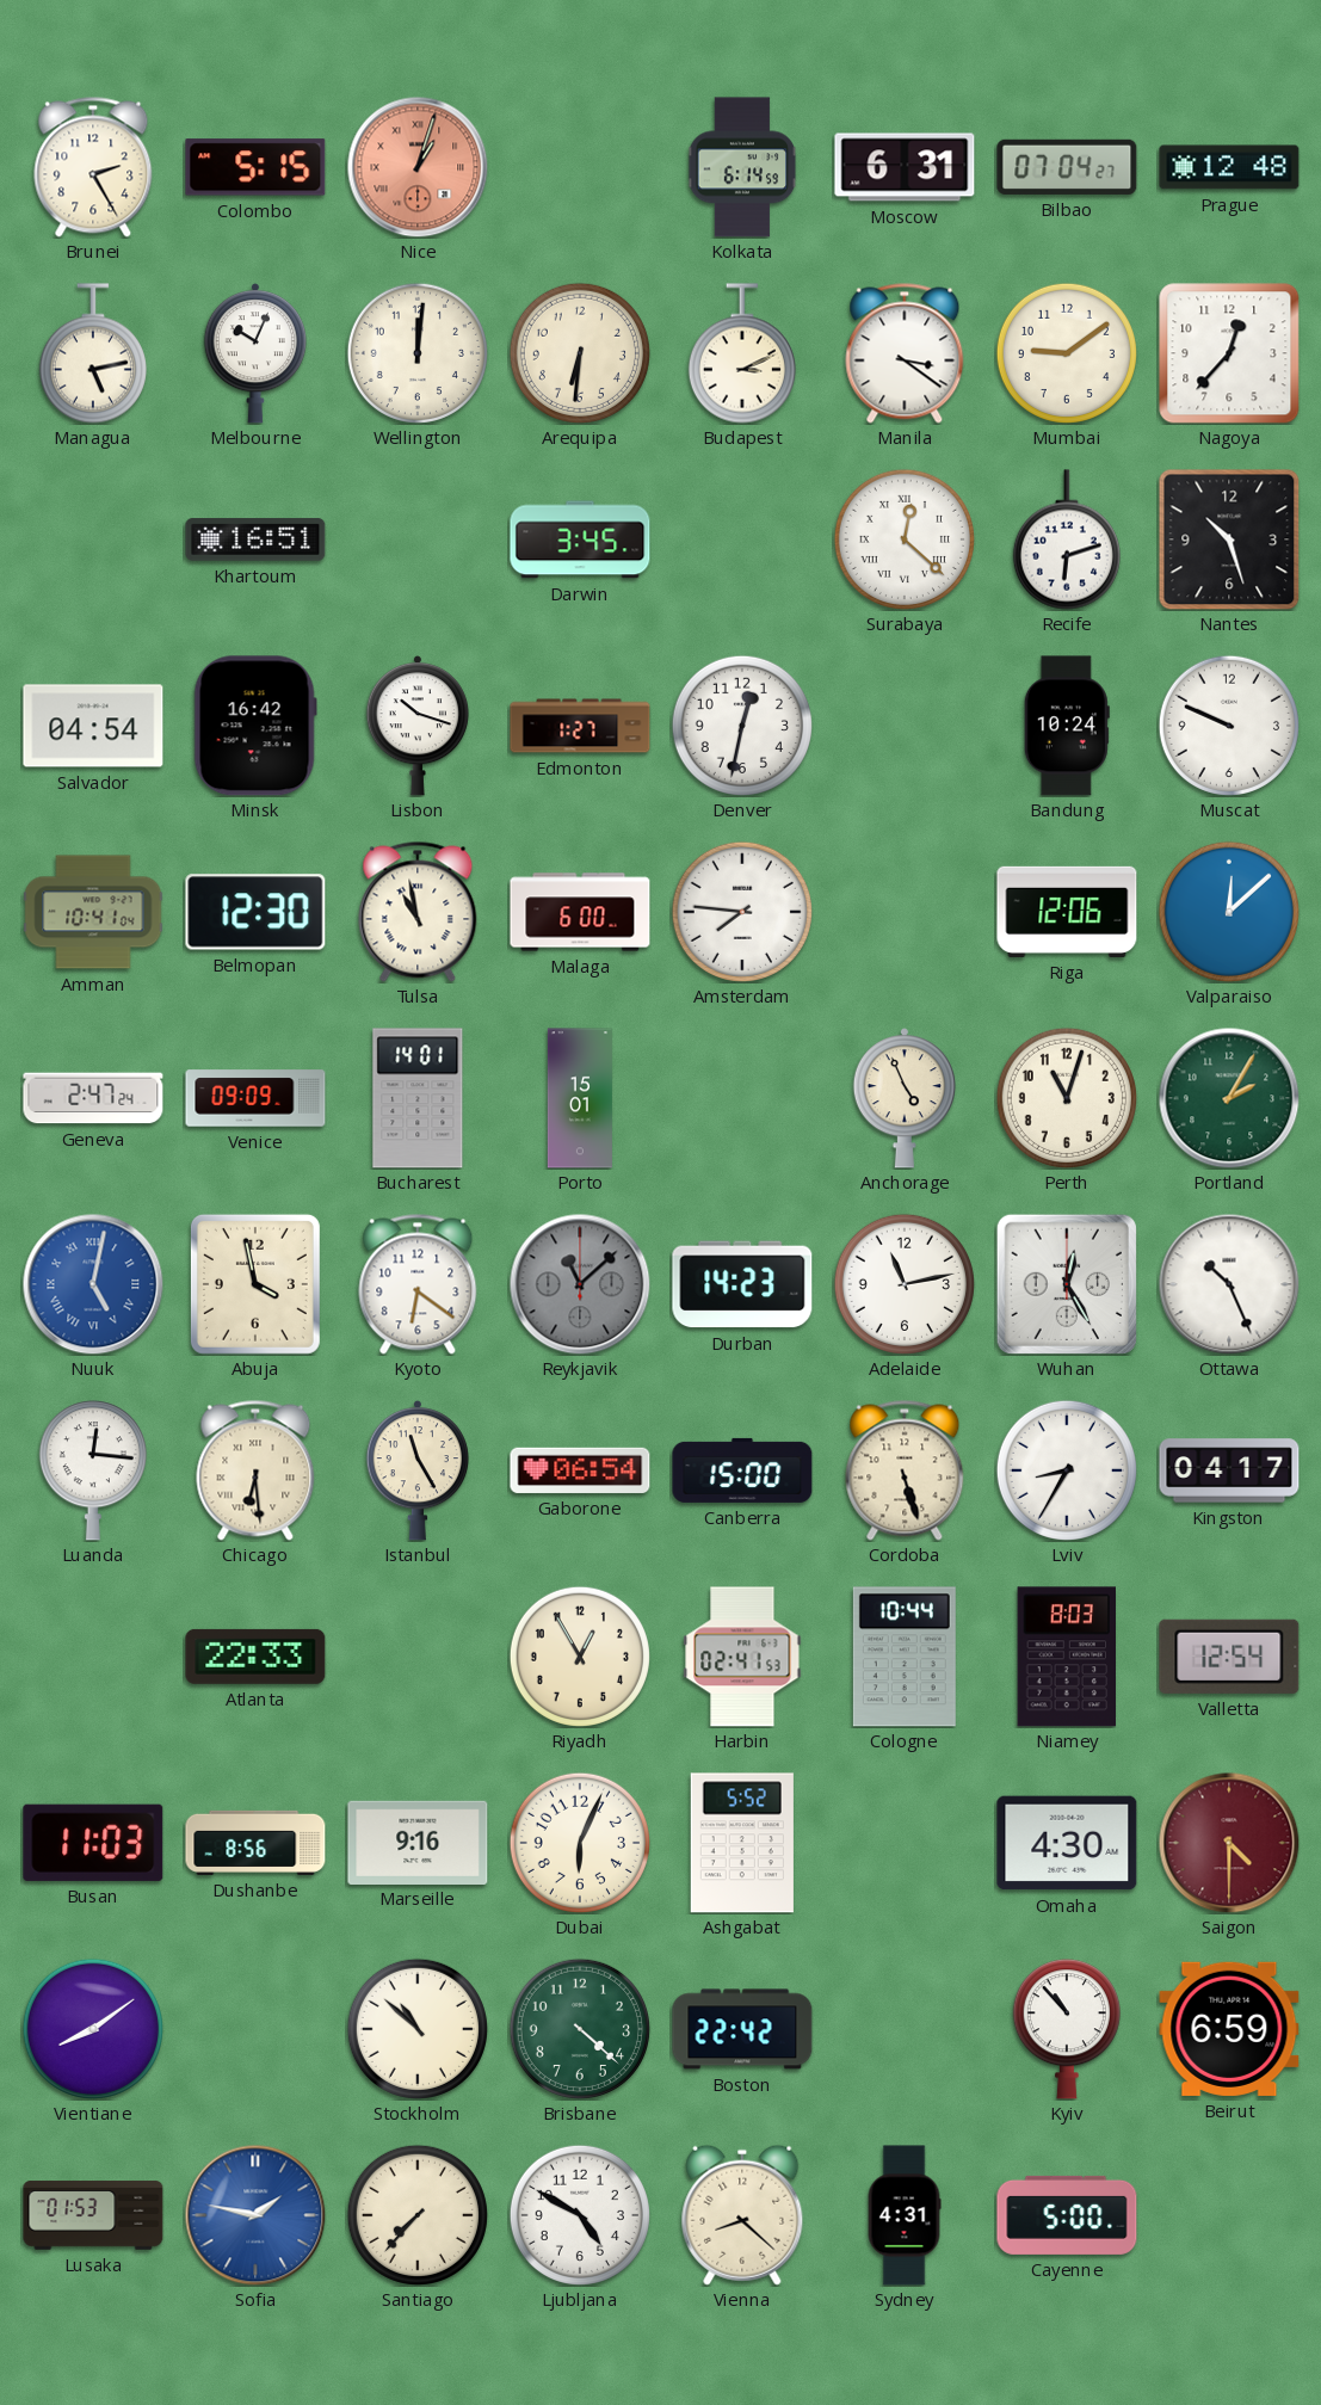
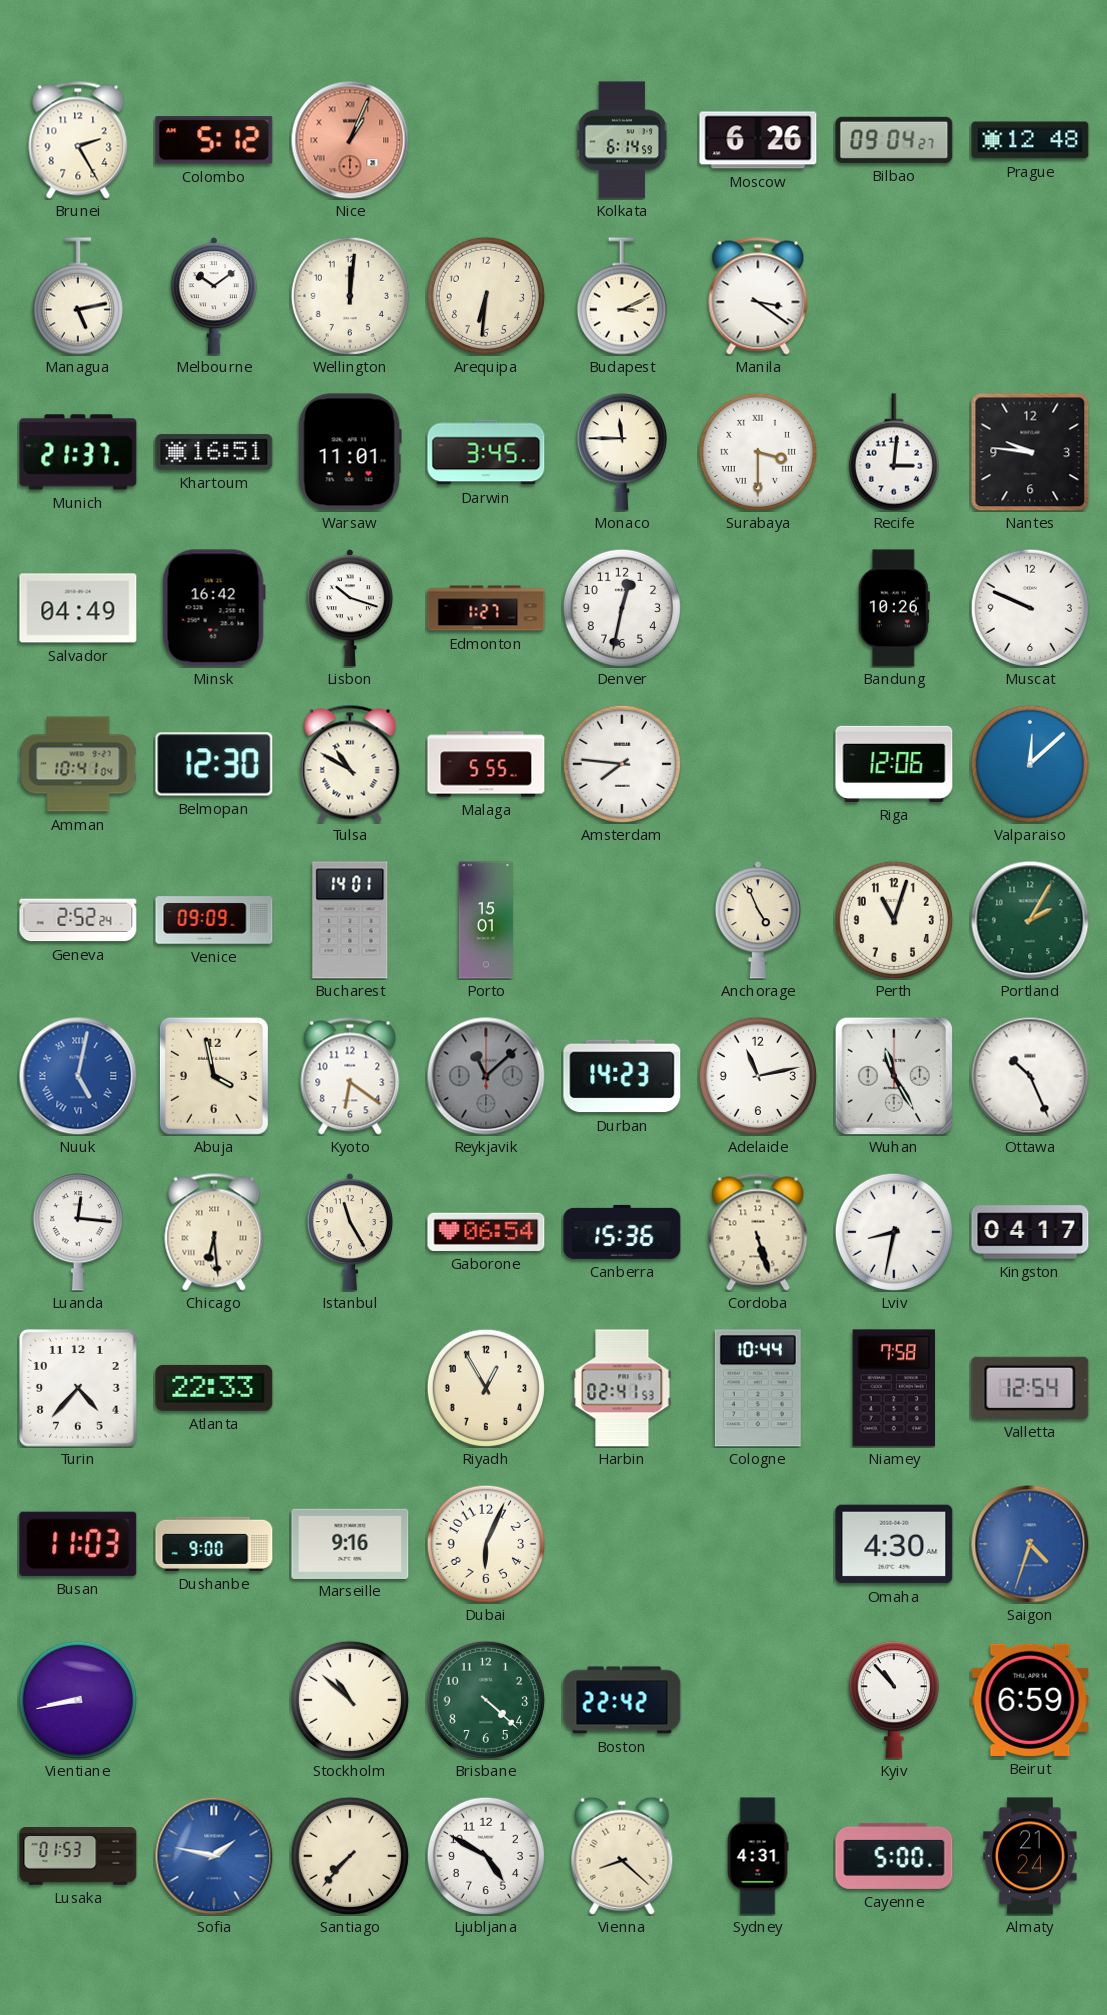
Colombo: 5:15 -> 5:12 (214, 140)
Nice: 1:03 -> 1:04 (350, 140)
Moscow: 6:31 -> 6:26 (758, 140)
Bilbao: 07:04 -> 09:04 (894, 140)
Melbourne: 10:04 -> 10:09 (213, 296)
Mumbai: 9:09 -> none (1067, 353)
Nagoya: 12:37 -> none (1229, 353)
Munich: none -> 21:37 (78, 452)
Warsaw: none -> 11:01 (350, 452)
Monaco: none -> 11:45 (622, 452)
Surabaya: 12:22 -> 3:30 (758, 452)
Recife: 6:12 -> 3:01 (894, 452)
Nantes: 10:27 -> 9:46 (1030, 452)
Salvador: 04:54 -> 04:49 (78, 608)
Bandung: 10:24 -> 10:26 (894, 608)
Tulsa: 10:58 -> 10:50 (350, 764)
Malaga: 6:00 -> 5:55 (486, 764)
Geneva: 2:47 -> 2:52 (78, 920)
Wuhan: 12:25 -> 11:25 (894, 1076)
Canberra: 15:00 -> 15:36 (622, 1232)
Lviv: 8:35 -> 8:32 (894, 1232)
Turin: none -> 4:37 (78, 1388)
Niamey: 8:03 -> 7:58 (894, 1388)
Dushanbe: 8:56 -> 9:00 (214, 1544)
Ashgabat: 5:52 -> none (742, 1843)
Saigon: 4:30 -> 4:33 (1030, 1544)
Saigon dial: burgundy -> blue (1030, 1544)
Vientiane: 8:09 -> 8:43 (78, 1700)
Almaty: none -> 21:24 (1030, 1856)
